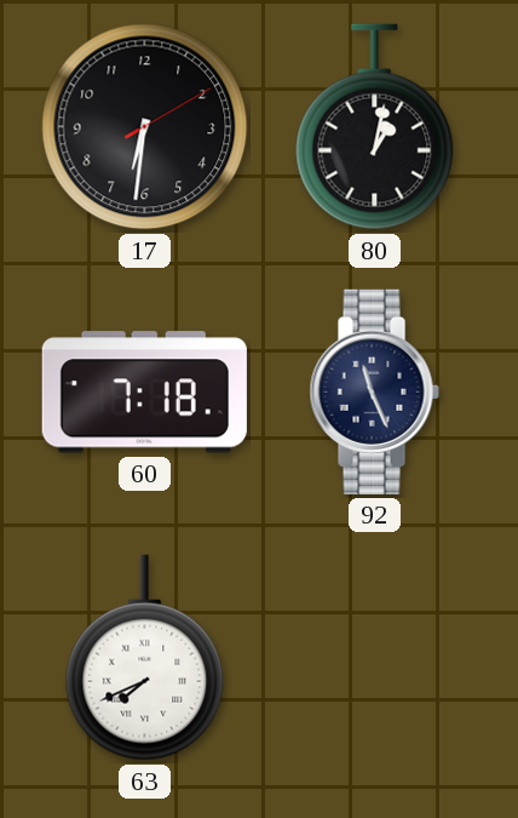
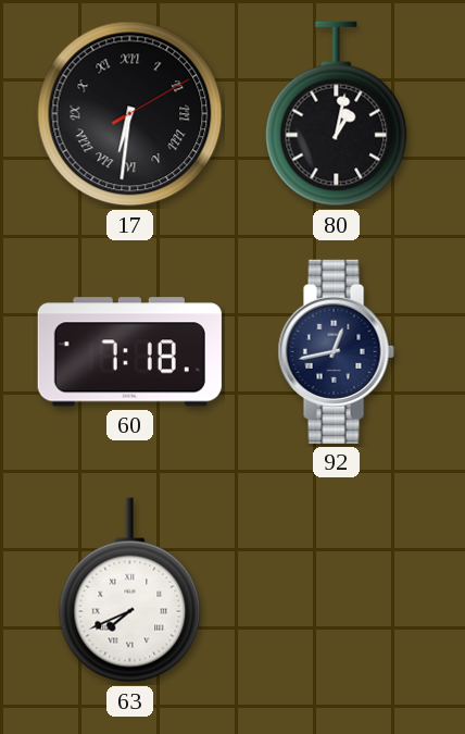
17 numerals: Arabic -> Roman (130, 114)
92: 11:26 -> 12:43 (336, 351)
